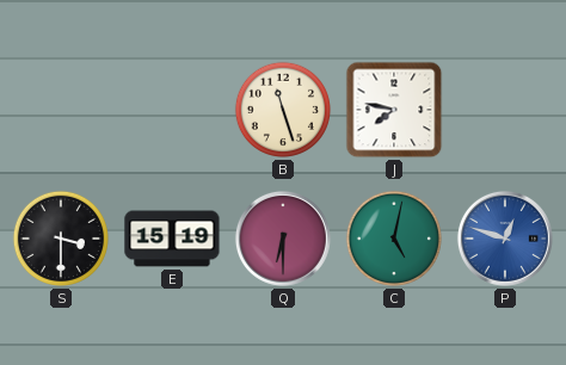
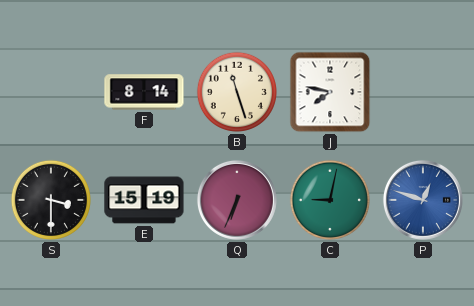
F: none -> 8:14 (144, 92)
Q: 6:30 -> 6:34 (237, 200)
C: 5:02 -> 9:02 (330, 200)
